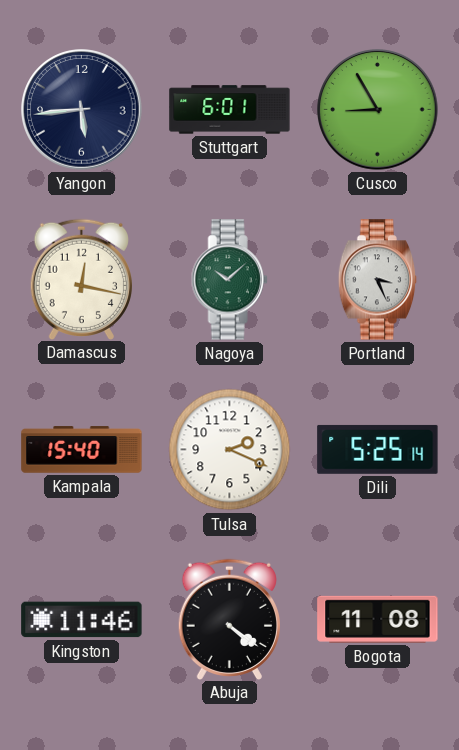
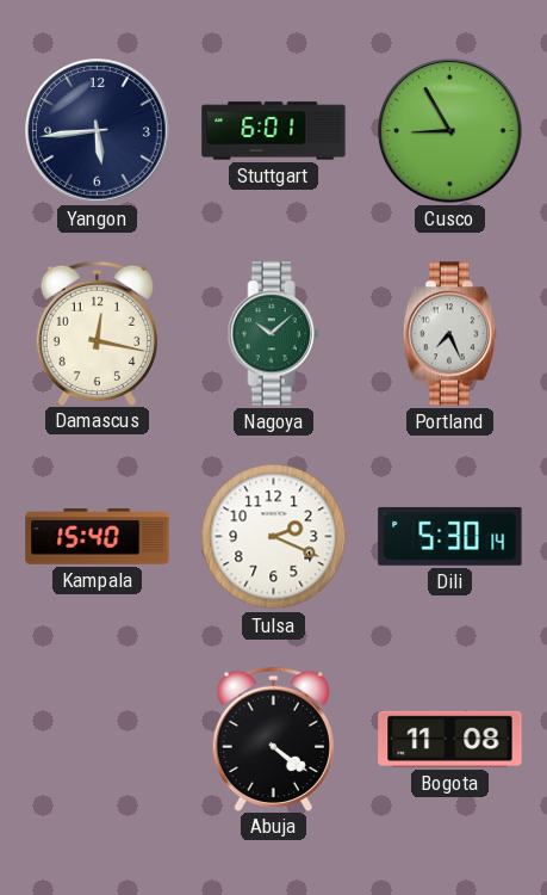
Portland: 3:26 -> 7:26 (450, 334)
Dili: 5:25 -> 5:30 (450, 536)
Kingston: 11:46 -> none (82, 620)
